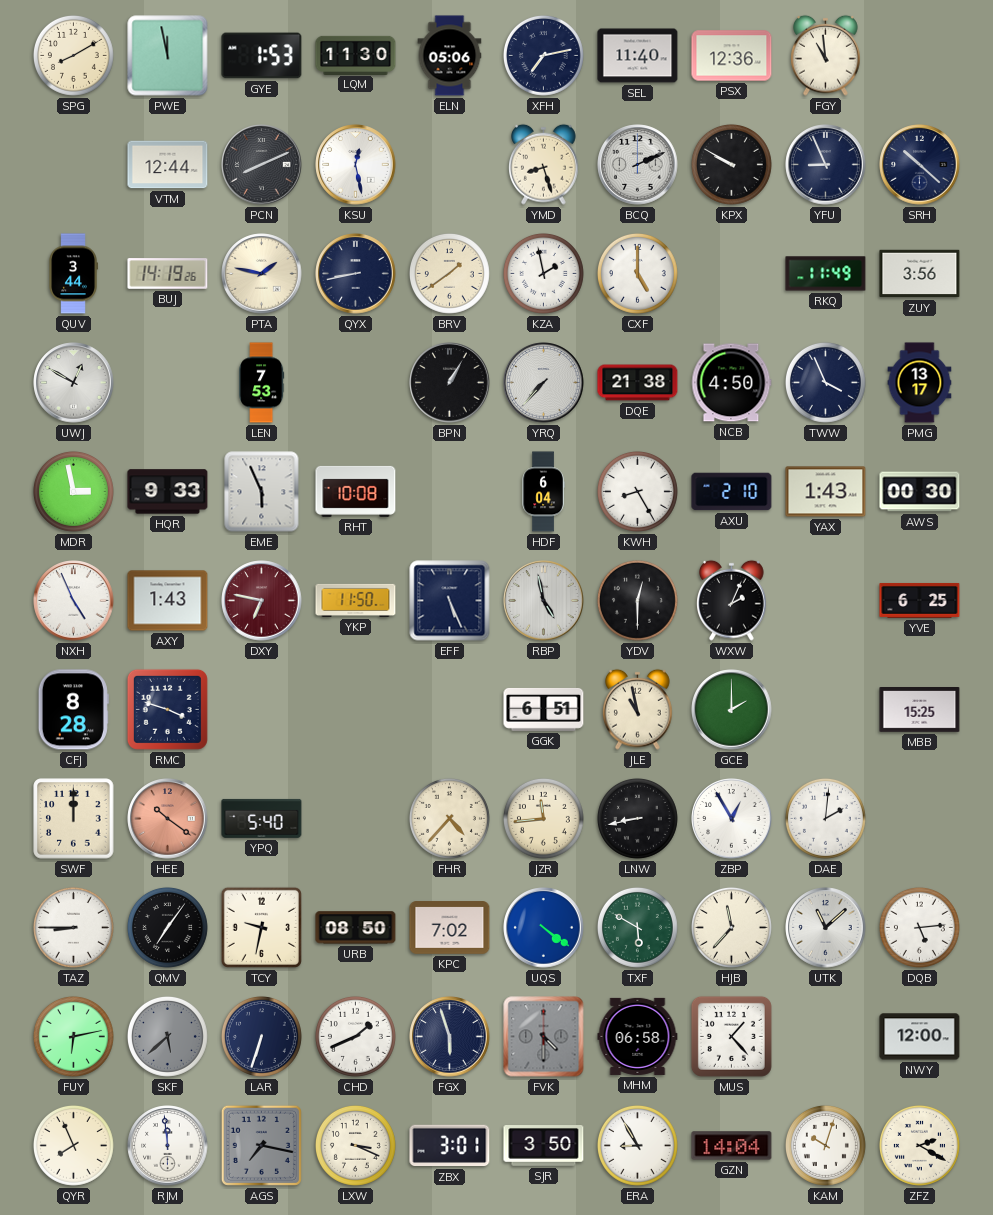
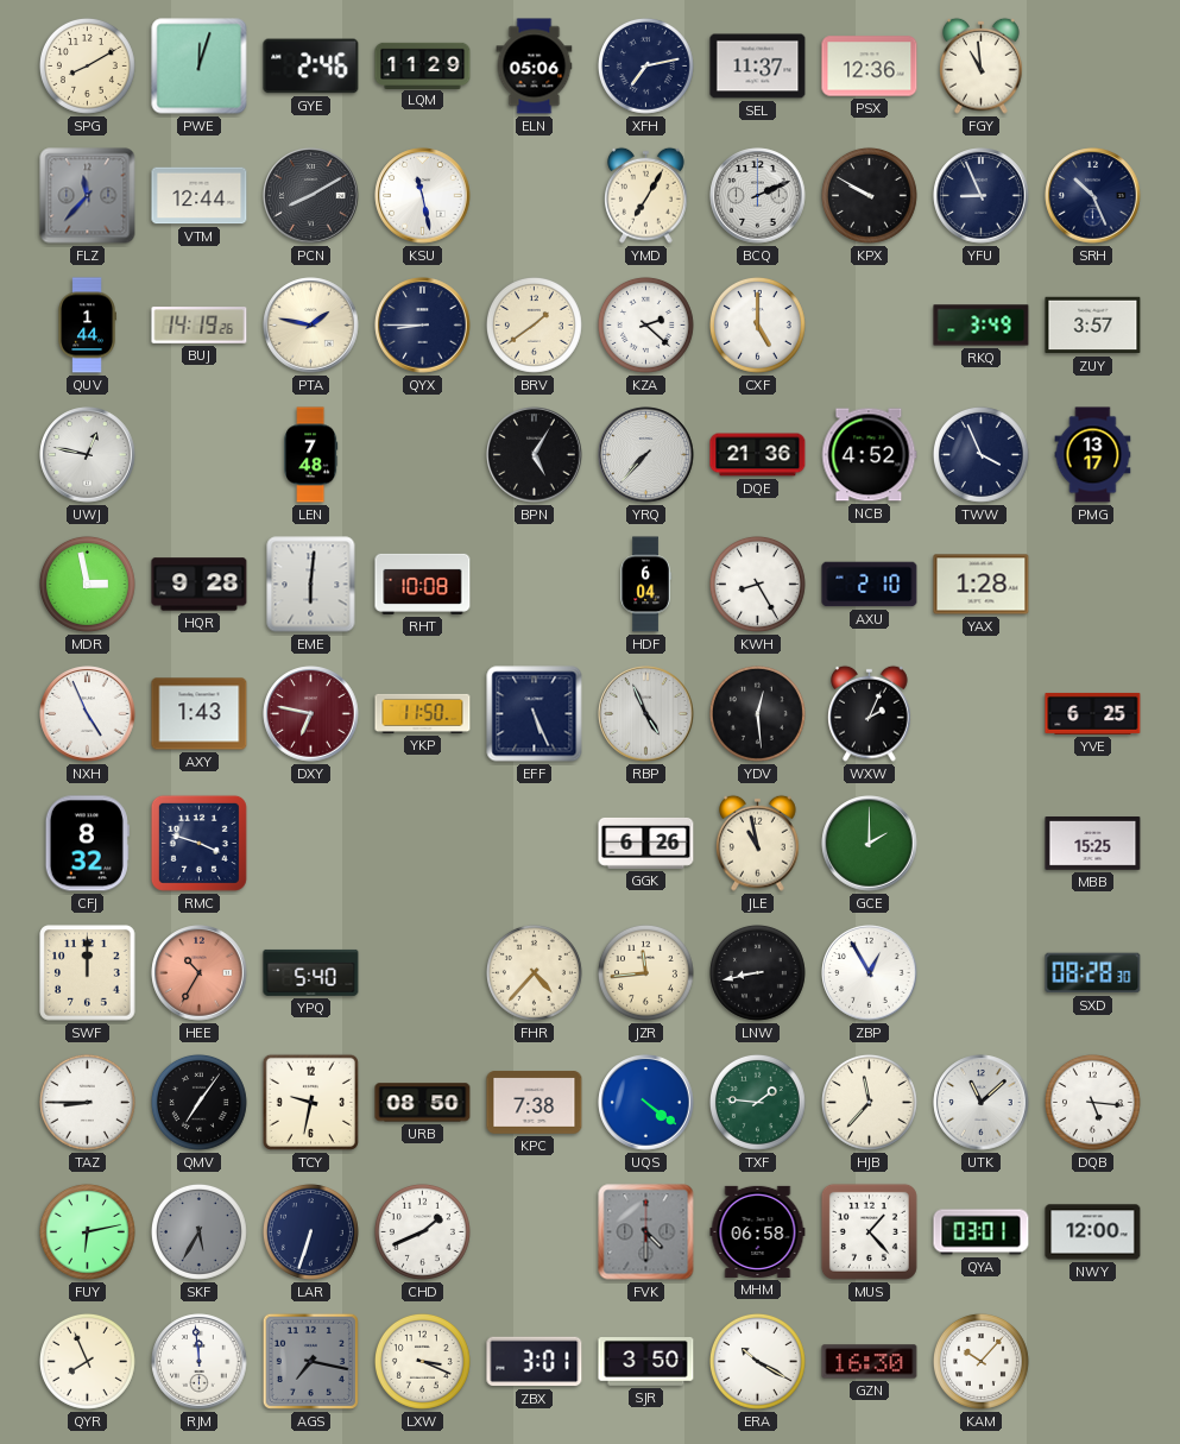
PWE: 11:58 -> 12:03 (200, 67)
GYE: 1:53 -> 2:46 (311, 67)
LQM: 11:30 -> 11:29 (423, 65)
SEL: 11:40 -> 11:37 (758, 67)
FLZ: none -> 11:37 (88, 196)
PCN: 8:11 -> 8:10 (311, 196)
KSU: 12:28 -> 11:28 (423, 196)
YMD: 8:27 -> 7:05 (646, 195)
SRH: 10:22 -> 10:26 (1093, 196)
QUV: 3:44 -> 1:44 (87, 326)
QYX: 8:43 -> 8:45 (423, 326)
KZA: 1:58 -> 2:22 (645, 324)
RKQ: 11:49 -> 3:49 (982, 326)
ZUY: 3:56 -> 3:57 (1093, 326)
UWJ: 12:50 -> 12:47 (88, 455)
LEN: 7:53 -> 7:48 (311, 455)
BPN: 1:05 -> 5:05 (535, 455)
DQE: 21:38 -> 21:36 (758, 455)
NCB: 4:50 -> 4:52 (869, 455)
HQR: 9:33 -> 9:28 (200, 585)
EME: 5:56 -> 6:01 (311, 585)
YAX: 1:43 -> 1:28 (982, 585)
AWS: 00:30 -> none (920, 492)
RBP: 4:58 -> 4:56 (646, 714)
YDV: 12:30 -> 12:29 (757, 713)
CFJ: 8:28 -> 8:32 (87, 844)
GGK: 6:51 -> 6:26 (646, 843)
HEE: 10:21 -> 10:35 (200, 973)
DAE: 2:01 -> none (825, 818)
SXD: none -> 08:28 (1093, 973)
KPC: 7:02 -> 7:38 (535, 1103)
TXF: 5:50 -> 1:46 (757, 1102)
DQB: 5:14 -> 5:16 (1092, 1102)
SKF: 5:38 -> 5:35 (198, 1231)
FGX: 5:57 -> none (450, 1037)
QYA: none -> 03:01 (982, 1232)
ERA: 8:55 -> 10:20 (757, 1361)
GZN: 14:04 -> 16:30 (870, 1362)
KAM: 10:03 -> 10:07 (980, 1361)
ZFZ: 2:20 -> none (919, 1145)
